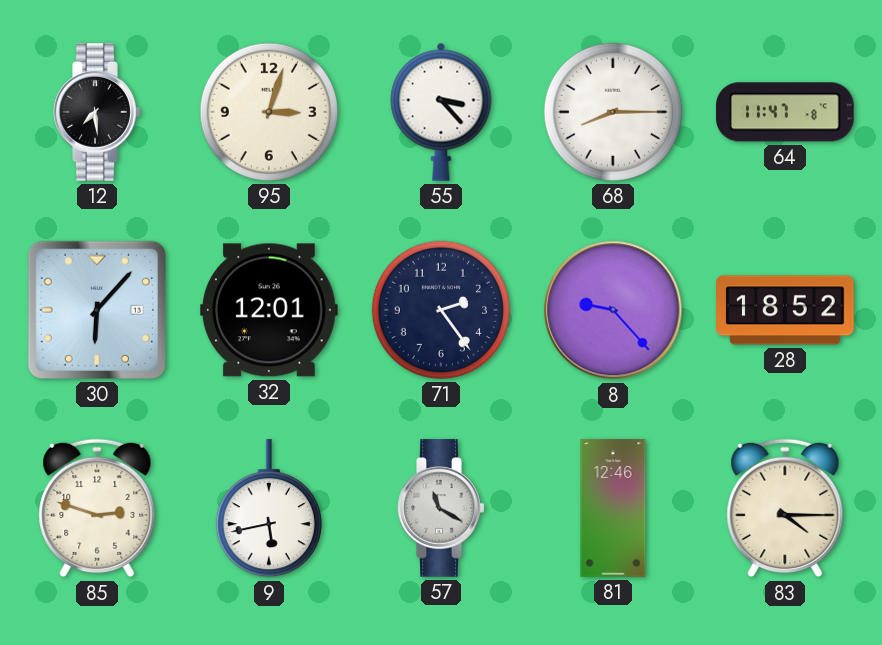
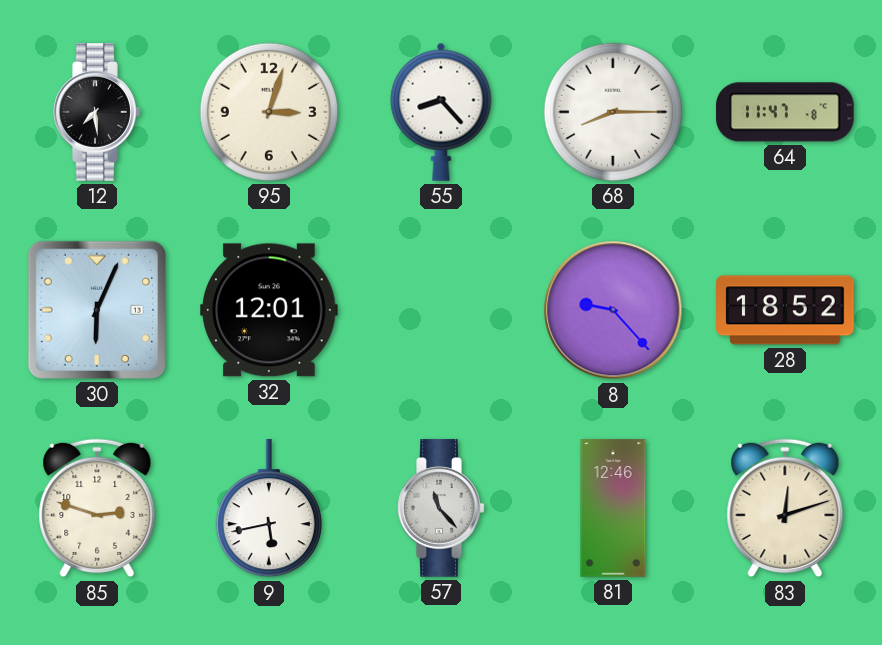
55: 3:23 -> 8:23 (441, 112)
30: 6:07 -> 6:04 (97, 310)
71: 2:24 -> none (441, 310)
57: 11:20 -> 11:23 (441, 508)
83: 4:15 -> 12:12 (785, 508)
